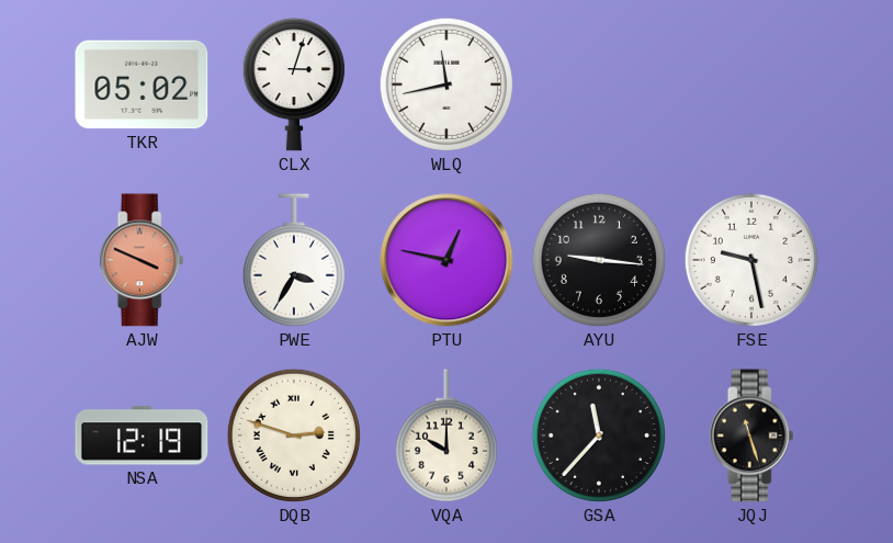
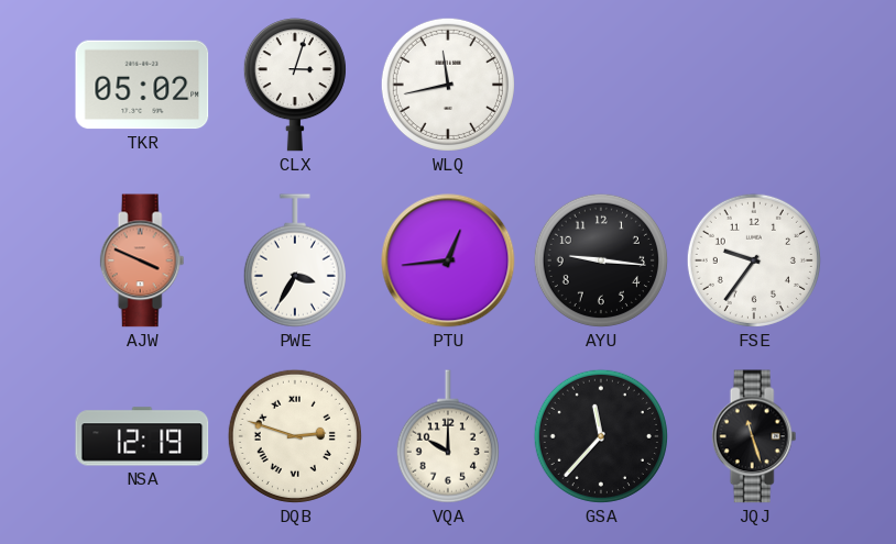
PTU: 12:47 -> 12:44 (448, 260)
FSE: 9:28 -> 9:36 (754, 260)
